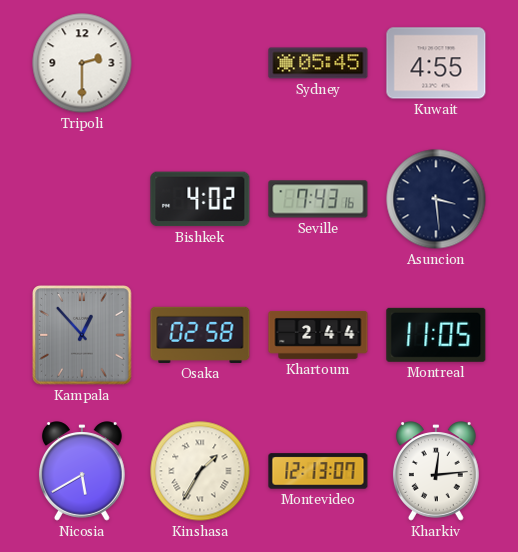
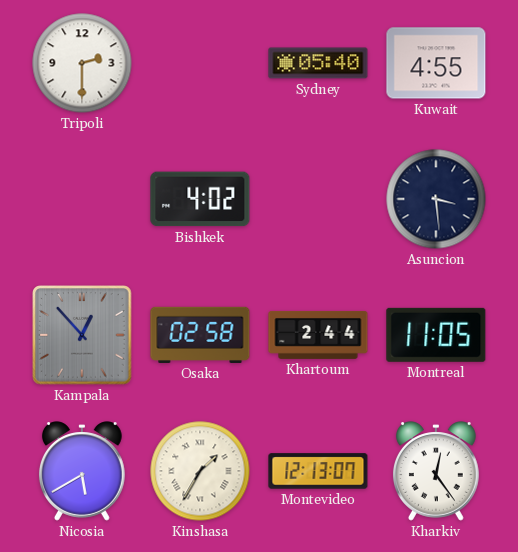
Sydney: 05:45 -> 05:40 (318, 63)
Seville: 7:43 -> none (318, 199)
Kharkiv: 12:14 -> 12:24 (436, 471)
